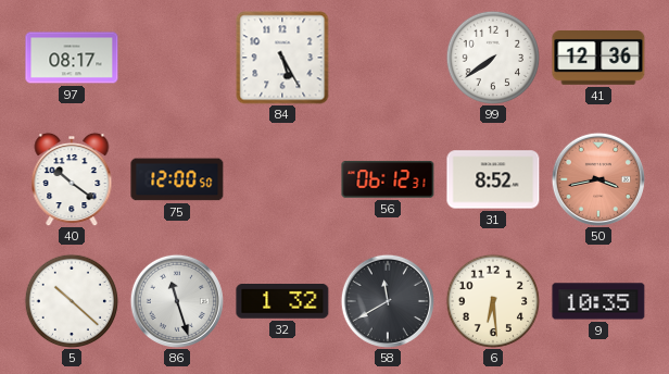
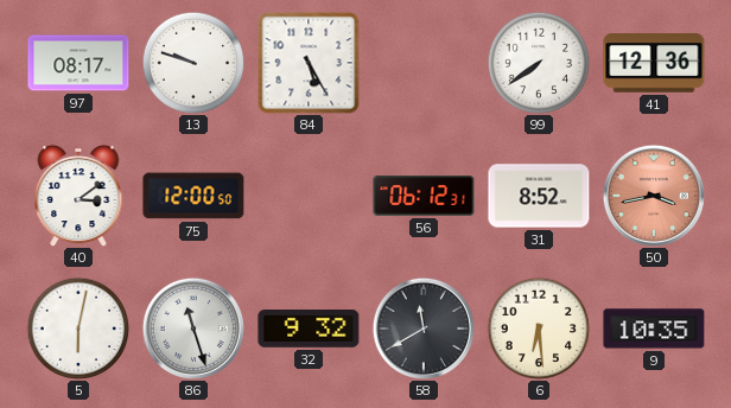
13: none -> 9:48 (192, 62)
40: 10:21 -> 3:09 (78, 196)
5: 10:22 -> 6:02 (77, 327)
32: 1:32 -> 9:32 (309, 330)
